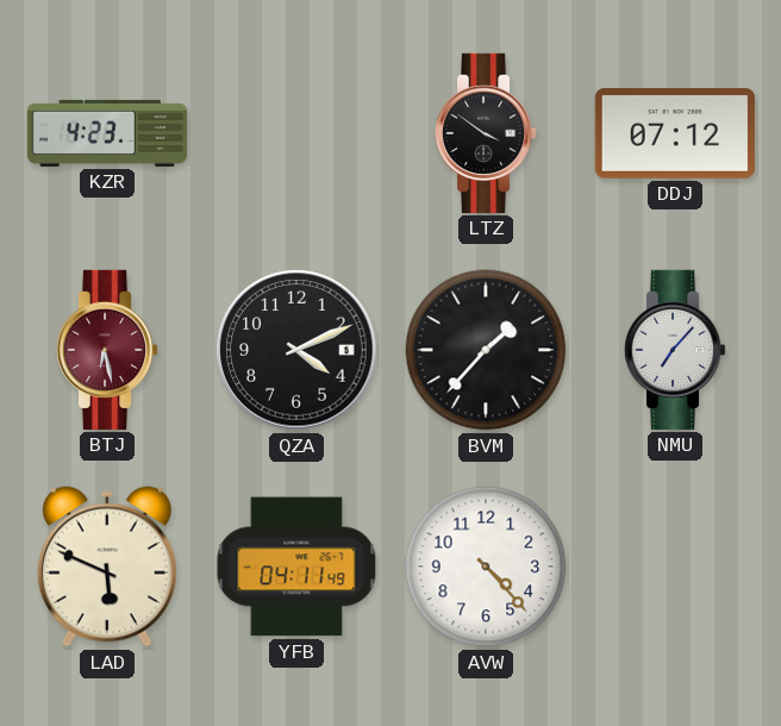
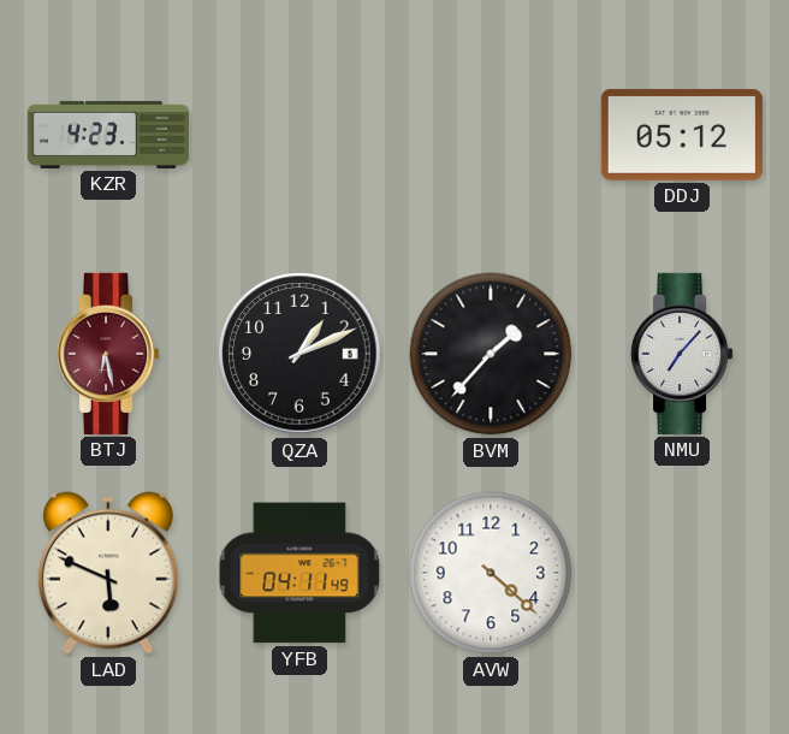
LTZ: 3:51 -> none (486, 133)
DDJ: 07:12 -> 05:12 (682, 135)
QZA: 4:11 -> 1:11 (299, 354)
AVW: 4:23 -> 4:22 (491, 573)
